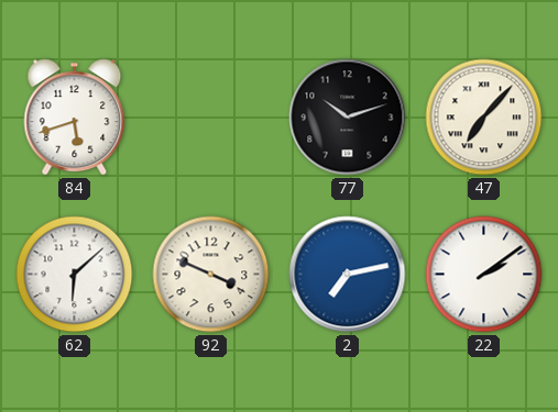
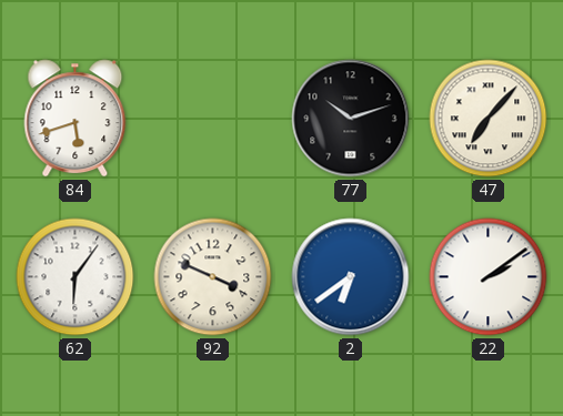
62: 6:08 -> 6:06 (76, 277)
2: 7:13 -> 6:39 (351, 277)
